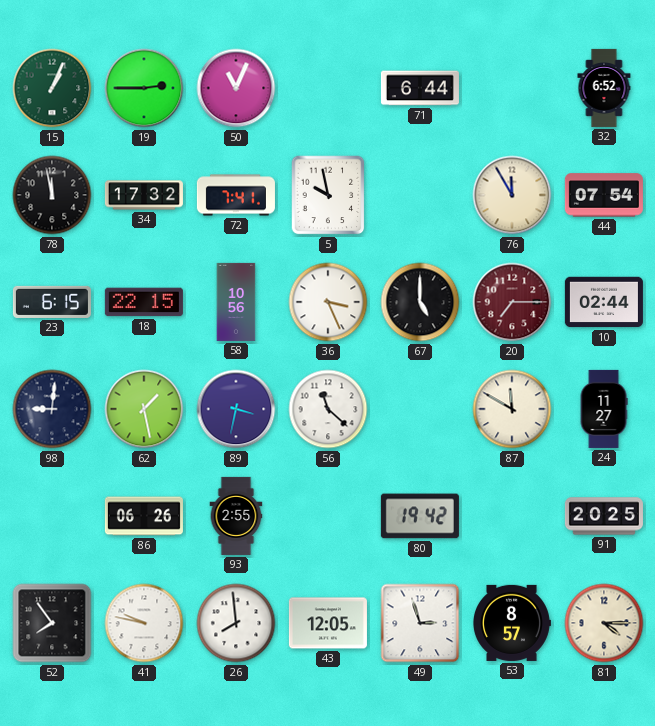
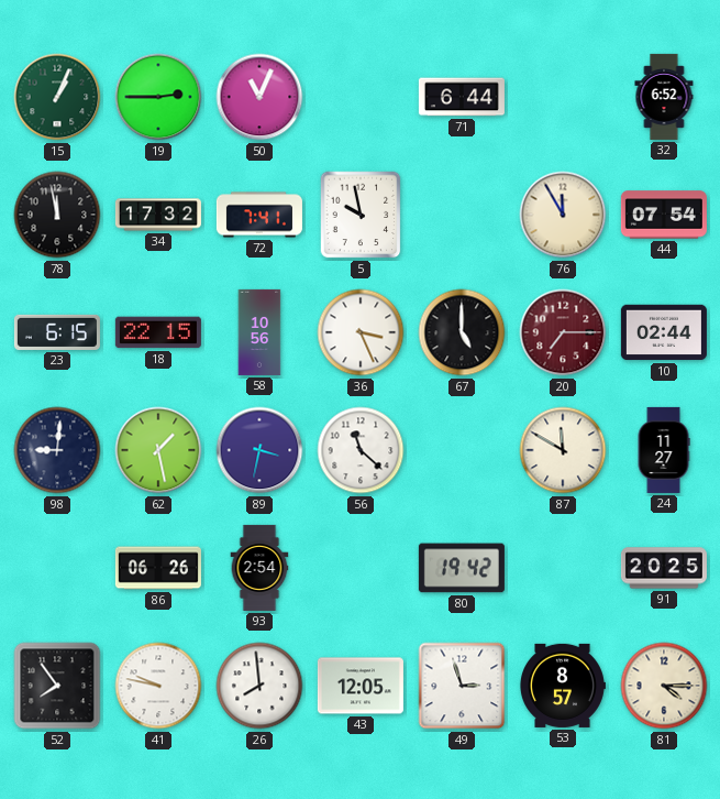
93: 2:55 -> 2:54 (259, 568)
